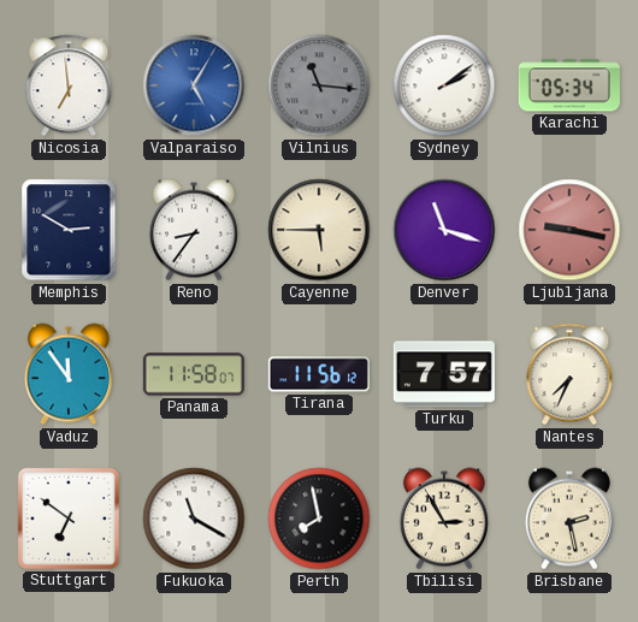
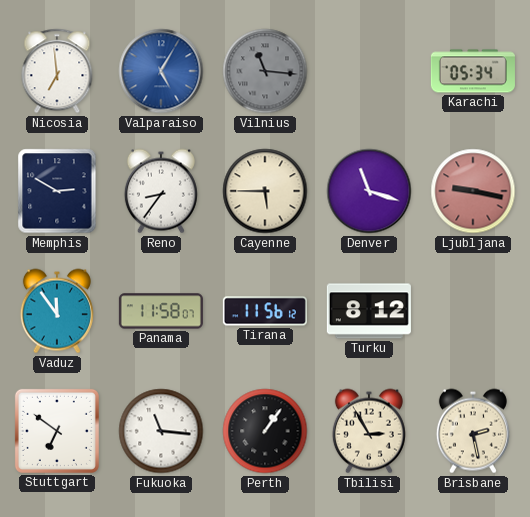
Sydney: 2:09 -> none (444, 85)
Turku: 7:57 -> 8:12 (369, 311)
Nantes: 7:34 -> none (569, 374)
Fukuoka: 11:20 -> 11:16 (161, 431)
Perth: 7:58 -> 1:06 (265, 431)
